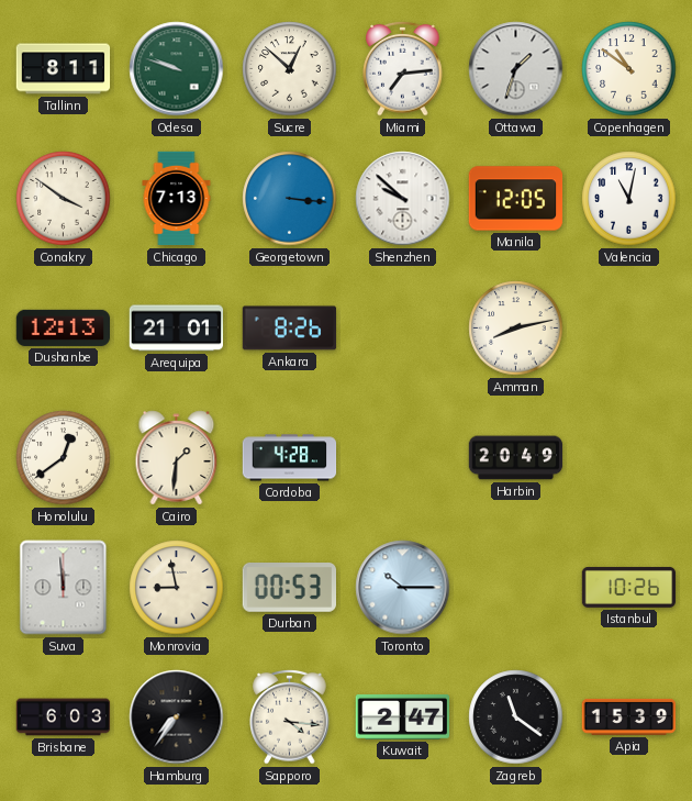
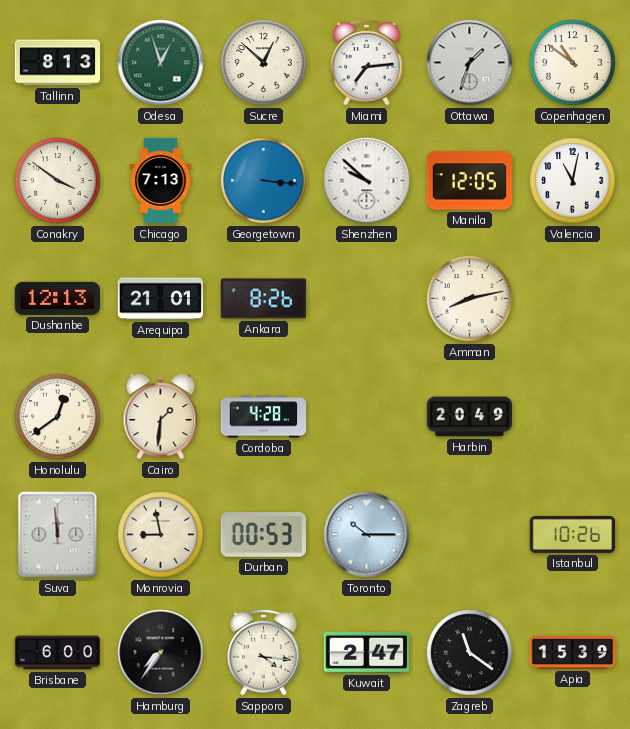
Tallinn: 8:11 -> 8:13 (58, 63)
Odesa: 9:48 -> 12:57 (161, 63)
Brisbane: 6:03 -> 6:00 (58, 653)
